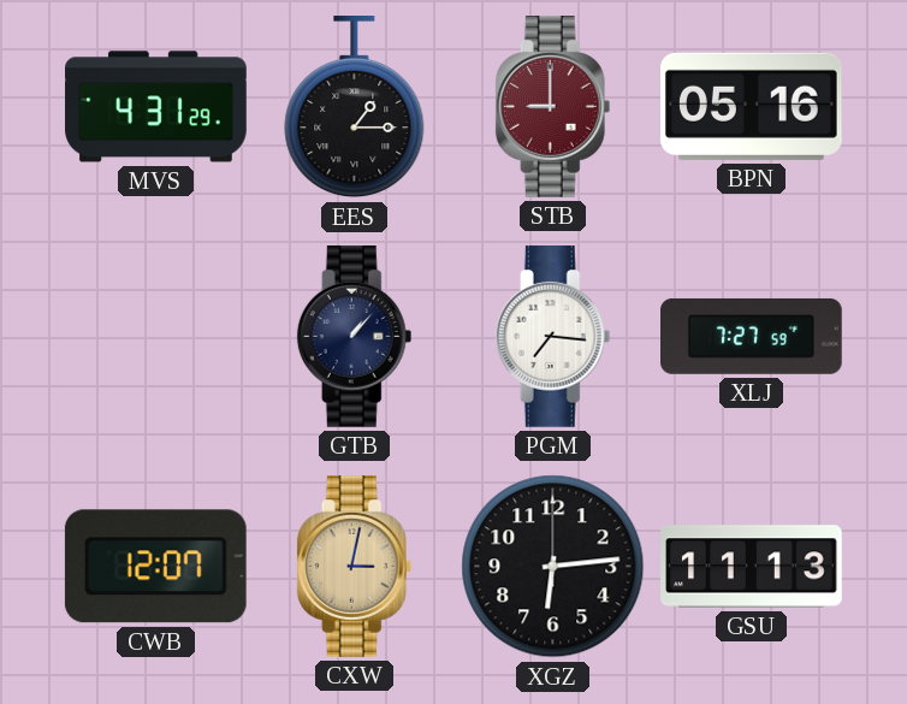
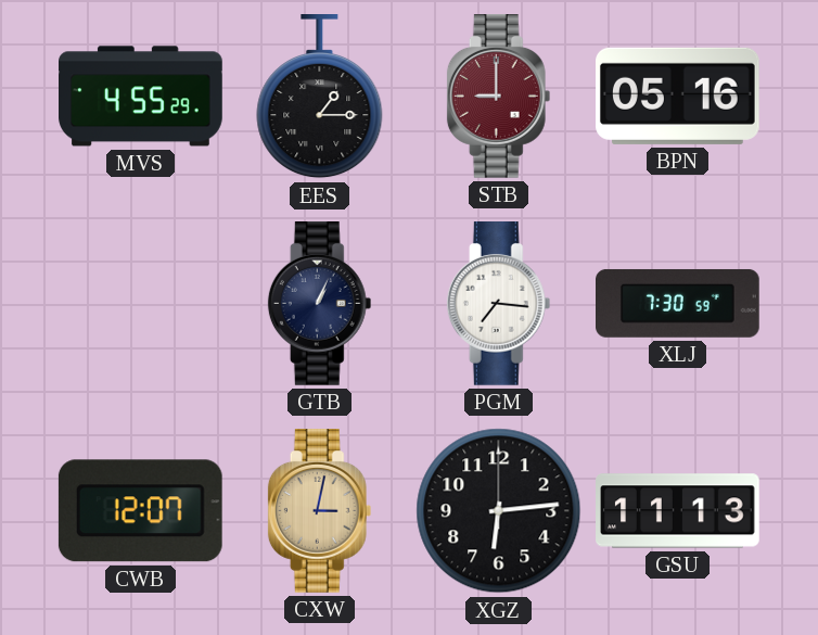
MVS: 4:31 -> 4:55 (141, 97)
GTB: 1:07 -> 1:04 (320, 304)
XLJ: 7:27 -> 7:30 (678, 303)
